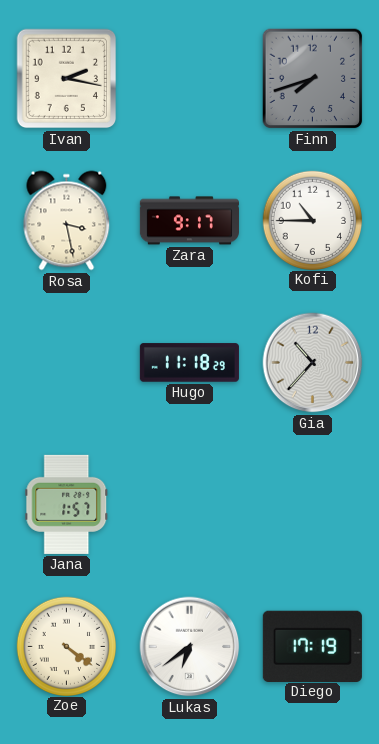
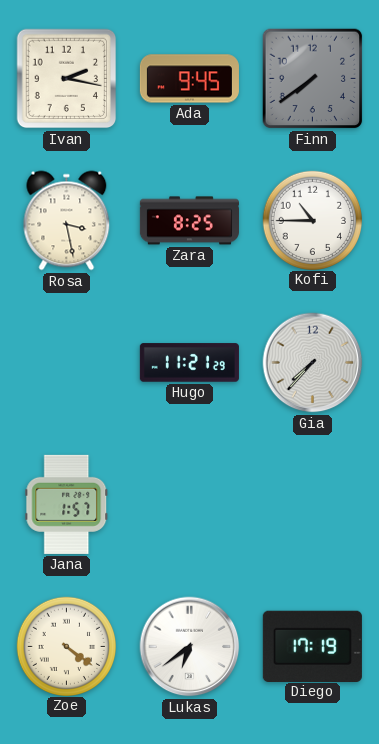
Ada: none -> 9:45 (189, 79)
Finn: 7:42 -> 7:39 (313, 79)
Zara: 9:17 -> 8:25 (189, 221)
Hugo: 11:18 -> 11:21 (189, 363)
Gia: 10:37 -> 7:37 (313, 363)
